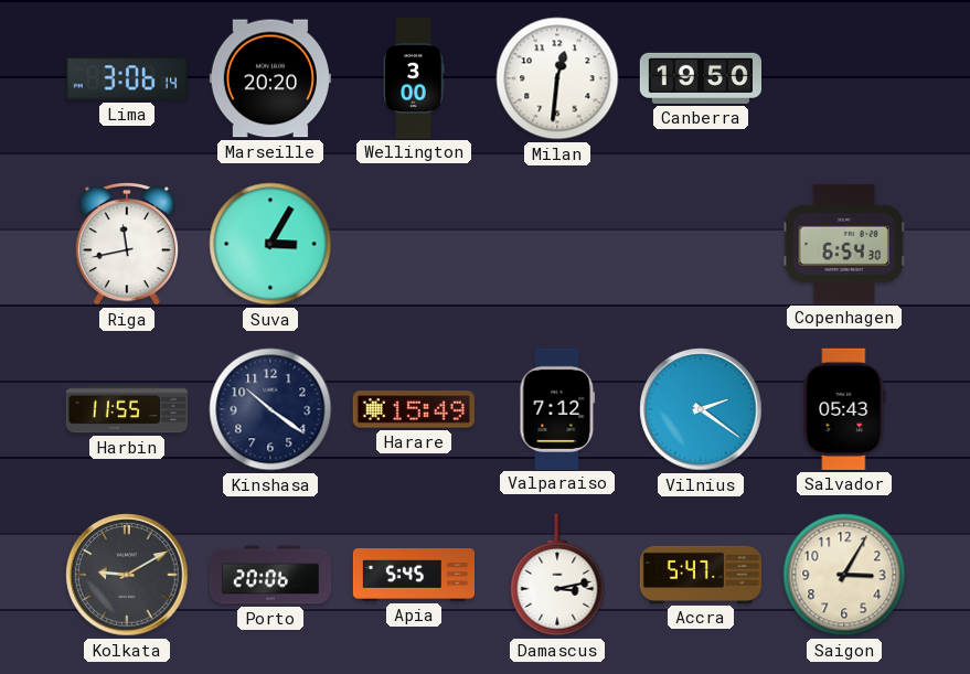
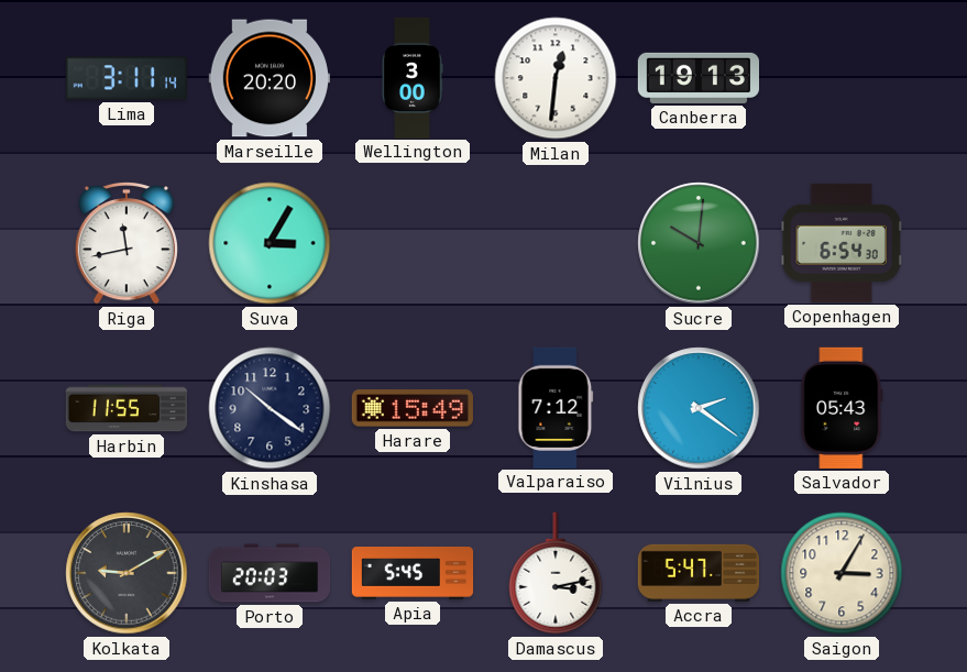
Lima: 3:06 -> 3:11 (127, 78)
Canberra: 19:50 -> 19:13 (697, 78)
Sucre: none -> 10:01 (699, 243)
Porto: 20:06 -> 20:03 (270, 573)
